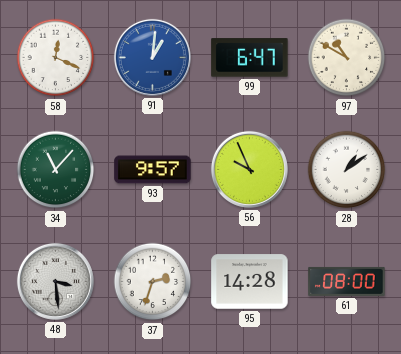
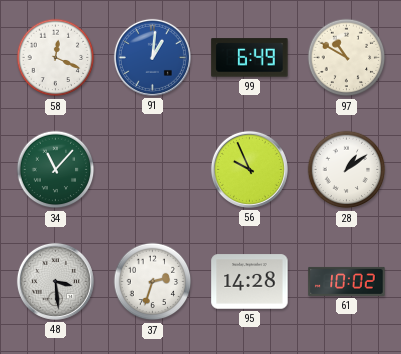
99: 6:47 -> 6:49 (250, 58)
93: 9:57 -> none (153, 170)
61: 08:00 -> 10:02 (347, 281)
